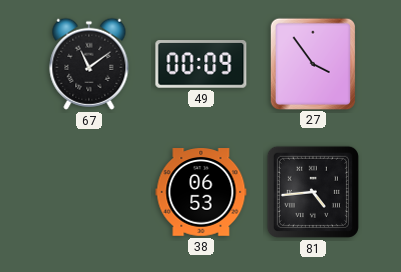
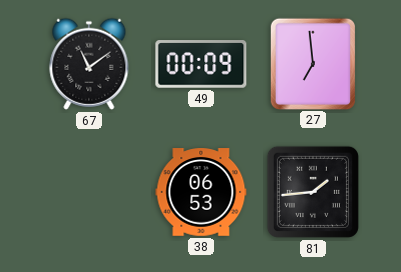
27: 3:54 -> 6:59 (312, 63)
81: 4:44 -> 1:44 (313, 192)
